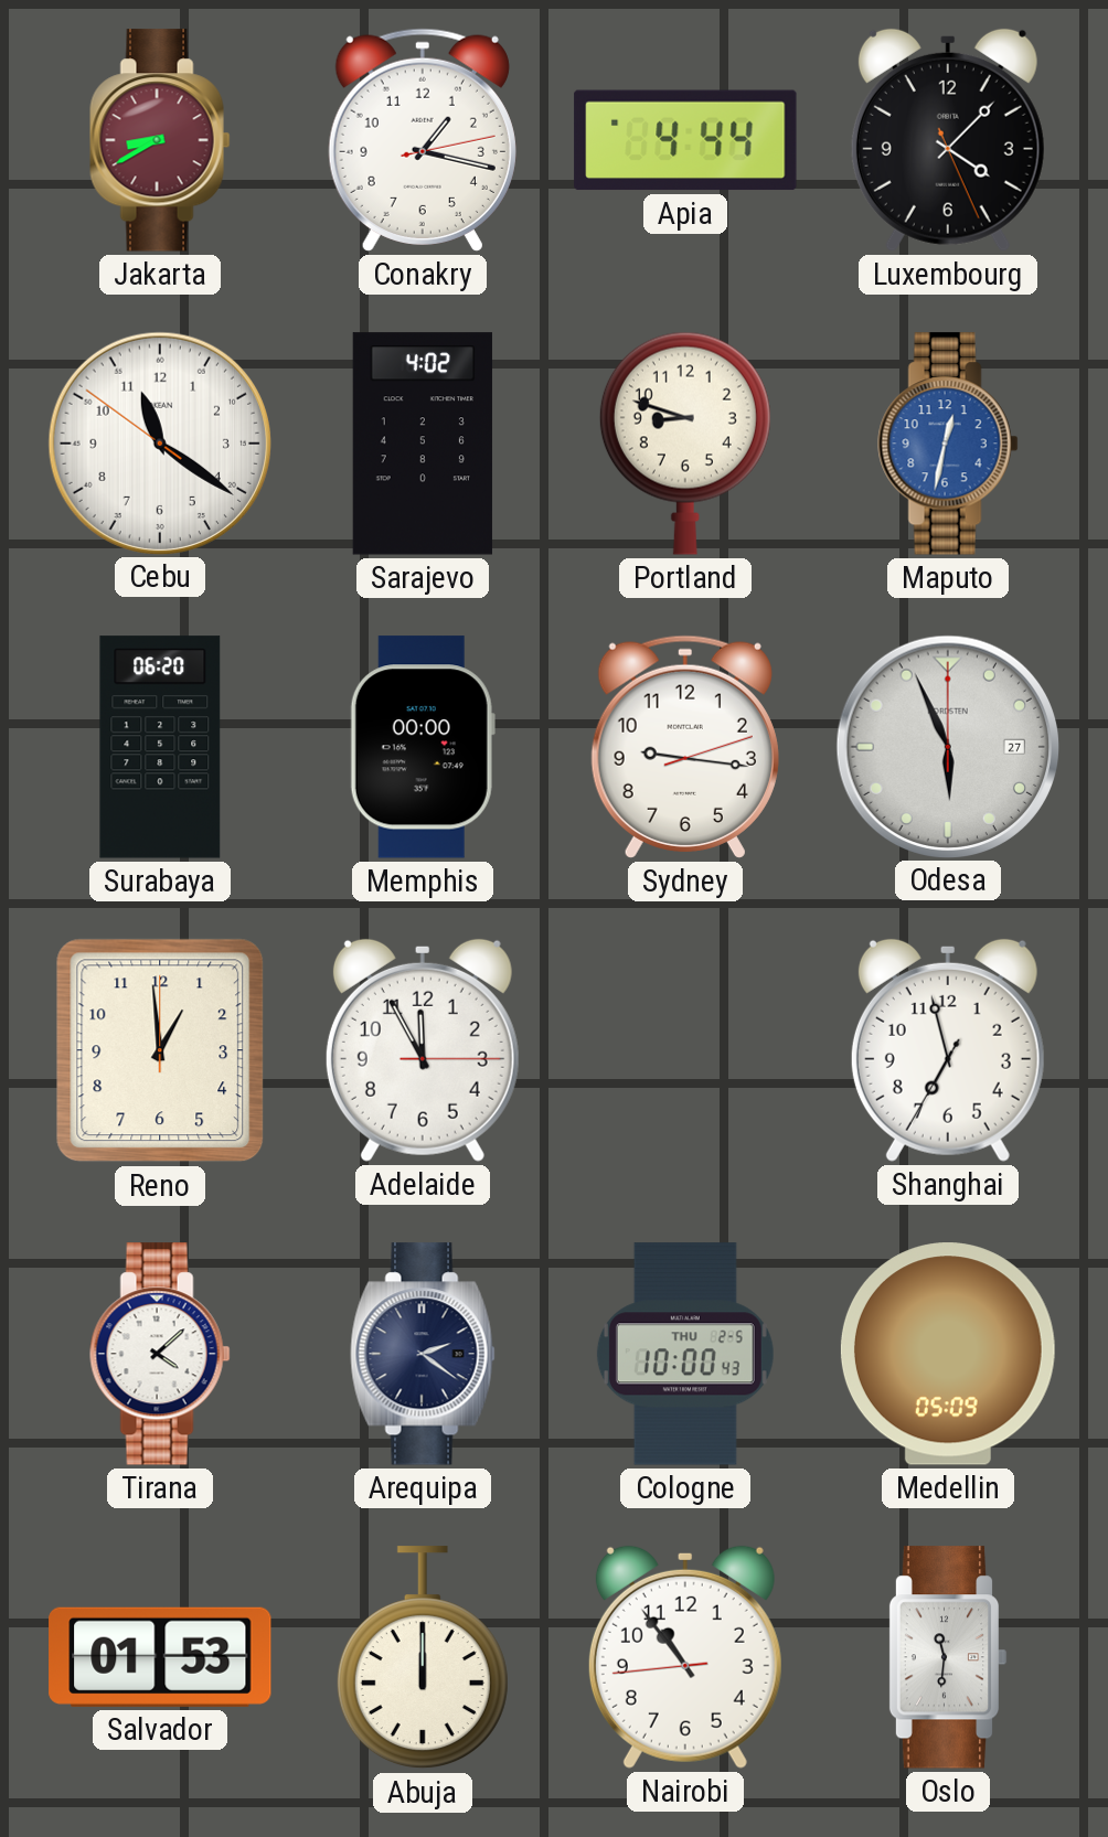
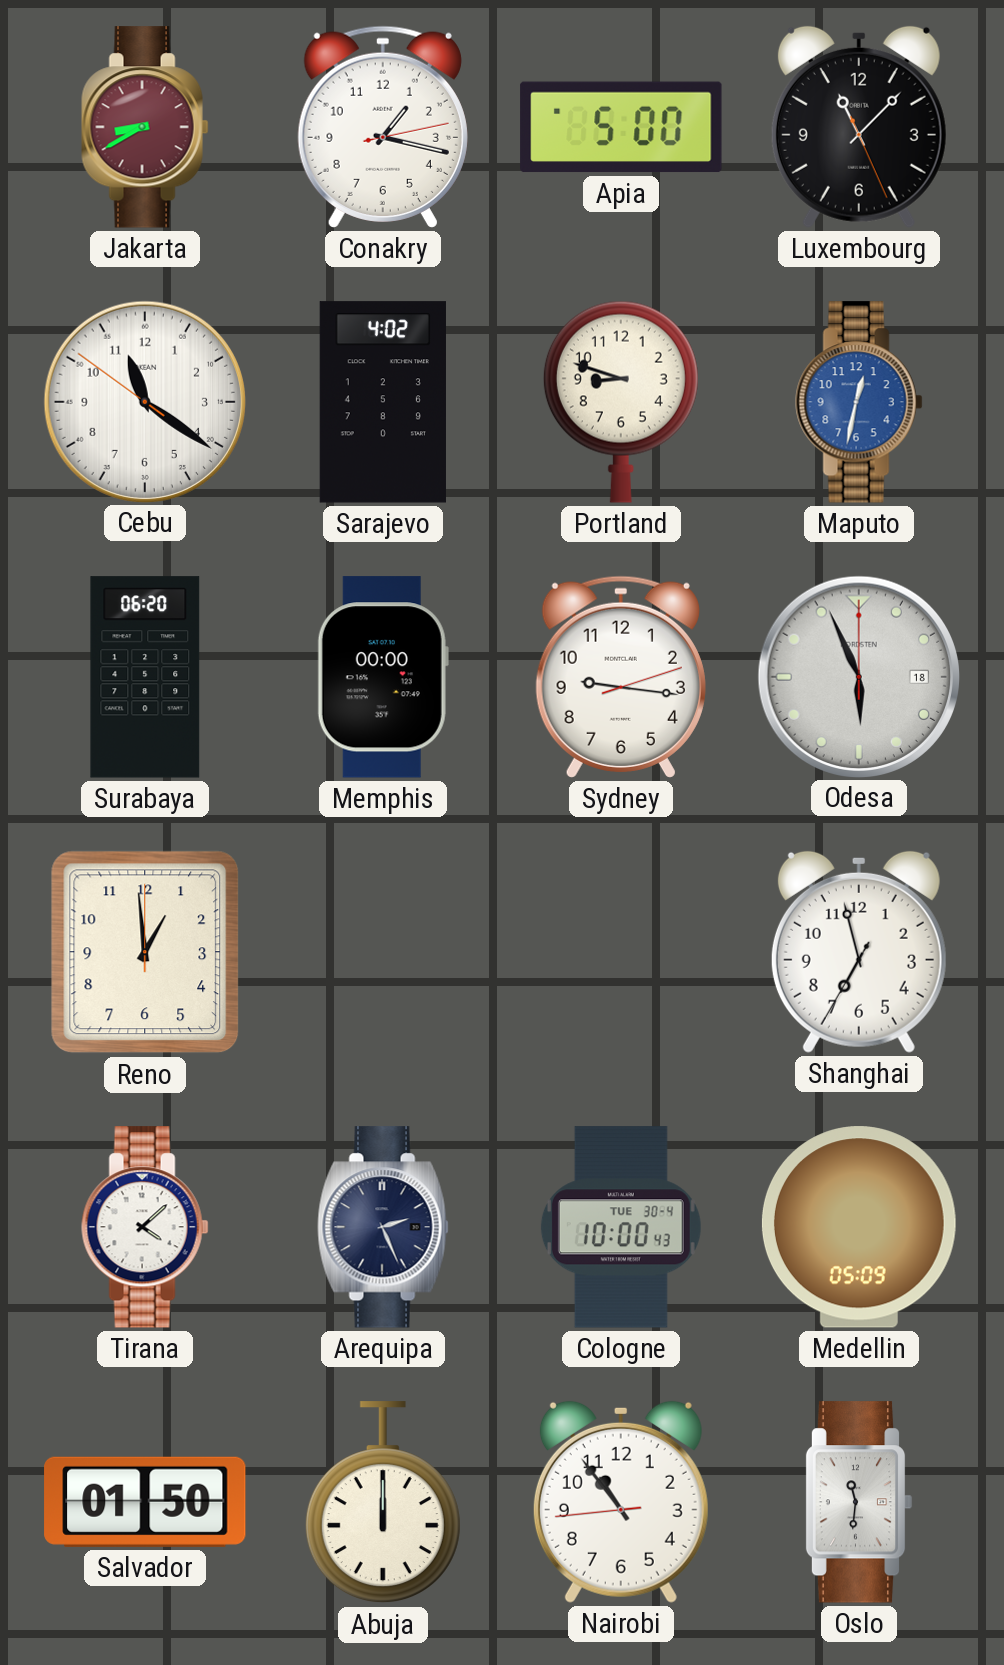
Apia: 4:44 -> 5:00 (621, 127)
Luxembourg: 4:07 -> 11:07 (859, 127)
Odesa date: 27 -> 18 (858, 676)
Adelaide: 11:55 -> none (423, 1050)
Arequipa: 2:21 -> 2:26 (383, 1227)
Cologne date: THU 2-5 -> TUE 30-4 (621, 1227)
Salvador: 01:53 -> 01:50 (145, 1502)
